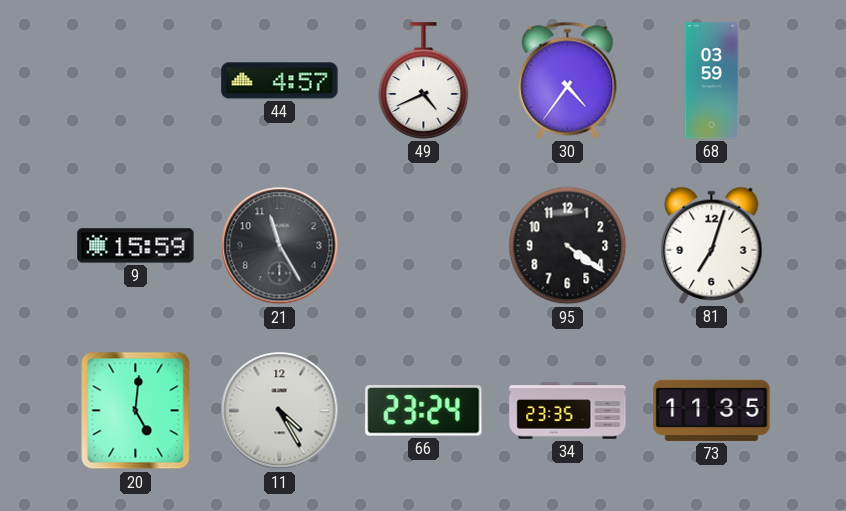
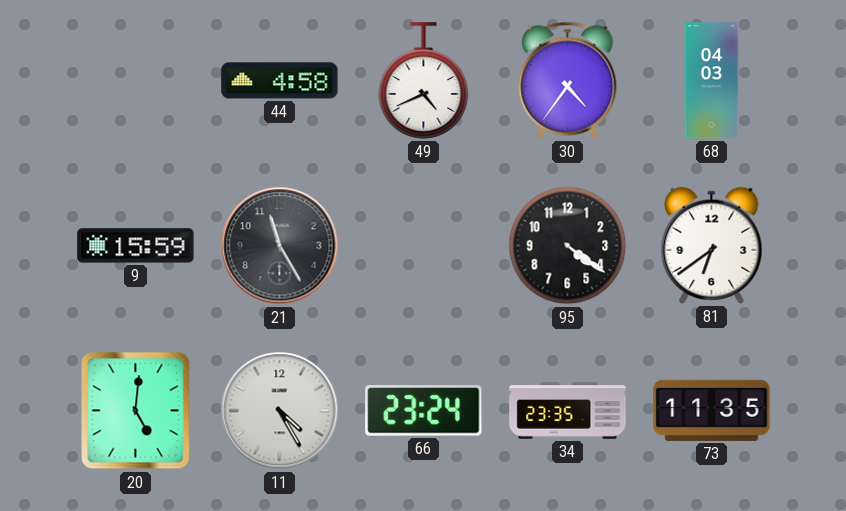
44: 4:57 -> 4:58 (280, 81)
68: 03:59 -> 04:03 (712, 81)
81: 7:03 -> 6:39 (712, 245)
